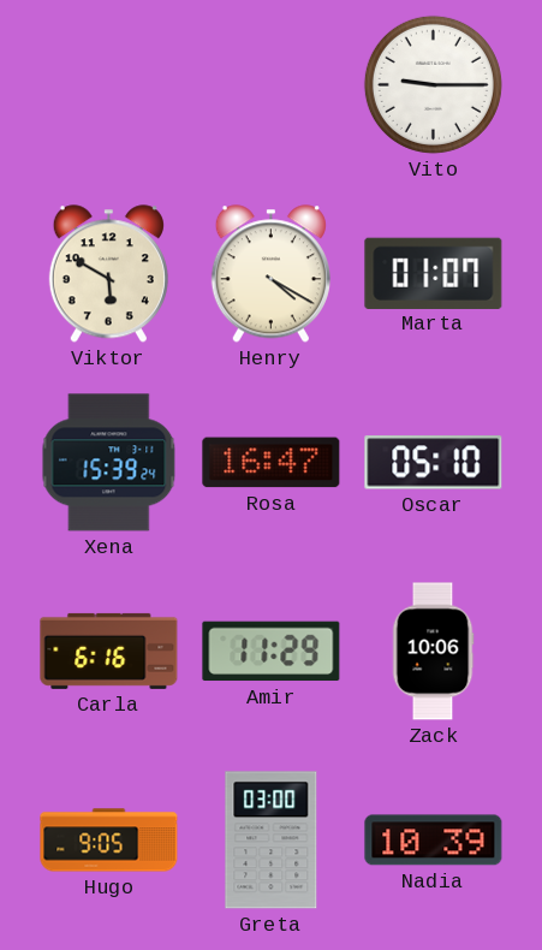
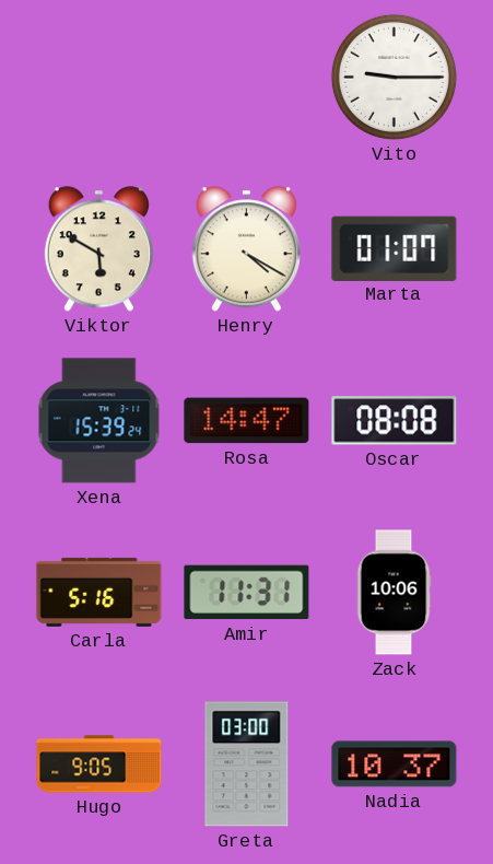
Rosa: 16:47 -> 14:47 (247, 421)
Oscar: 05:10 -> 08:08 (395, 421)
Carla: 6:16 -> 5:16 (99, 592)
Amir: 11:29 -> 11:31 (247, 593)
Nadia: 10:39 -> 10:37 (395, 764)
